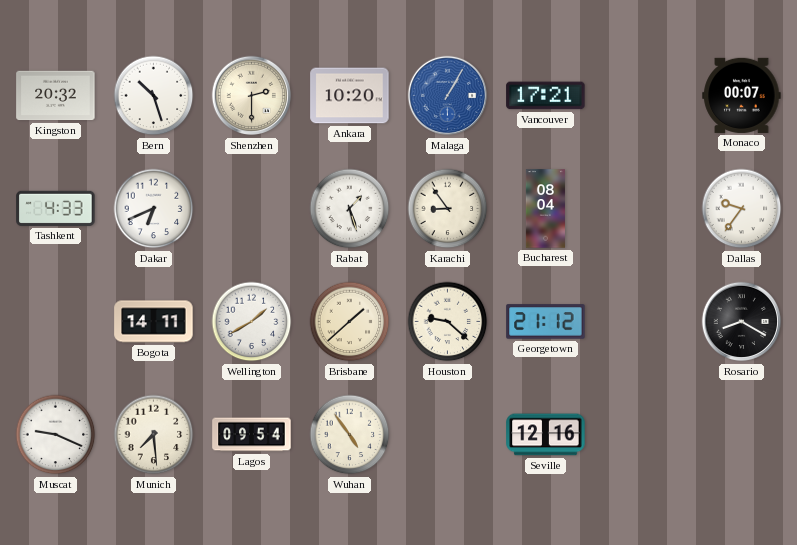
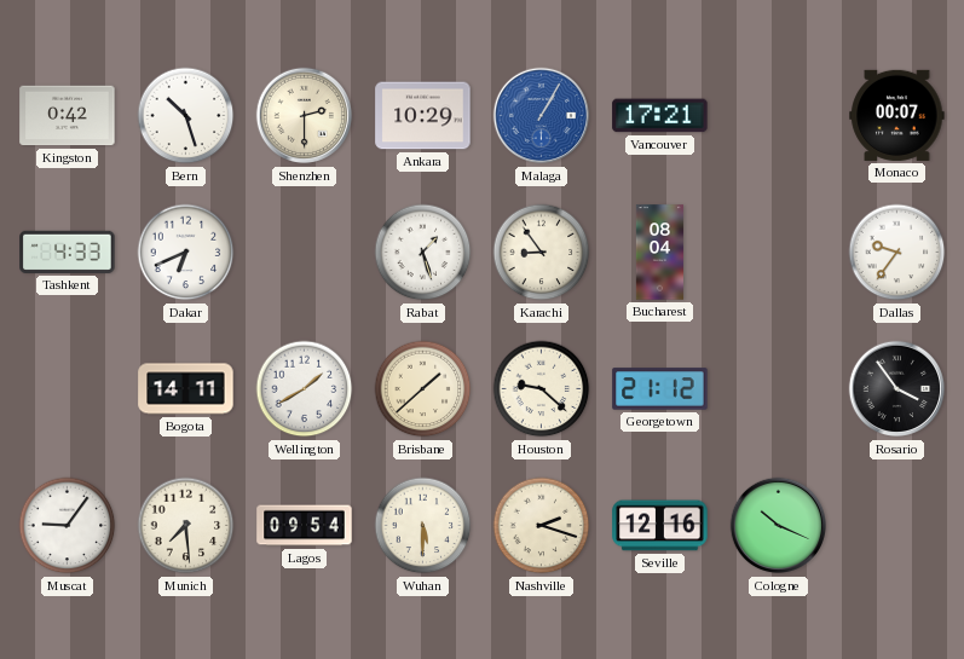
Kingston: 20:32 -> 0:42 (68, 116)
Ankara: 10:20 -> 10:29 (423, 116)
Rosario: 8:20 -> 3:54 (897, 389)
Muscat: 9:19 -> 9:06 (68, 526)
Wuhan: 4:54 -> 5:30 (423, 526)
Nashville: none -> 2:18 (542, 526)
Cologne: none -> 10:19 (779, 526)
